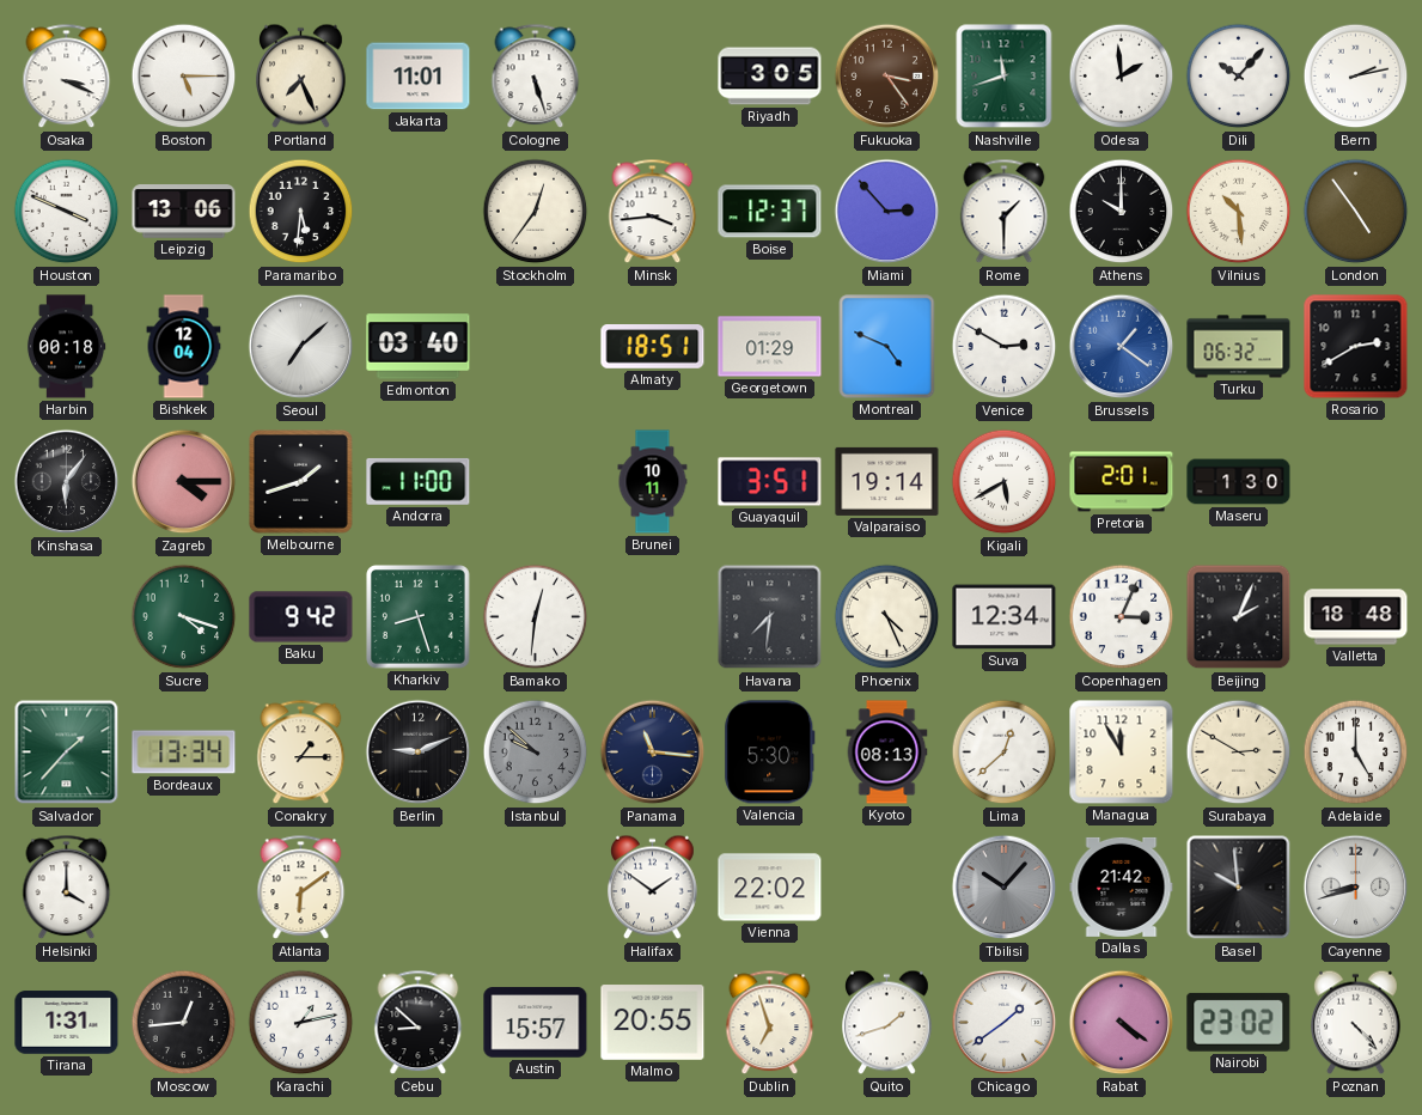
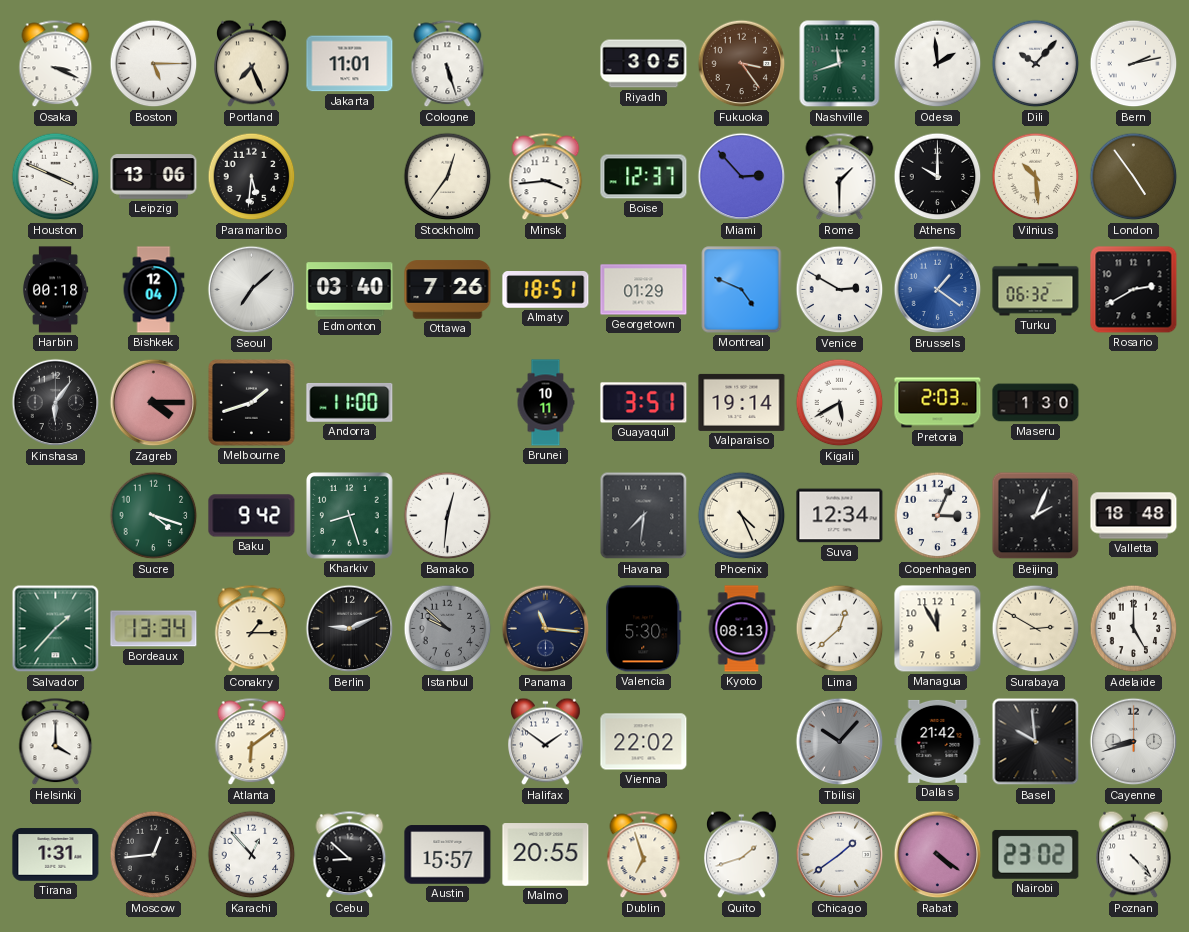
Ottawa: none -> 7:26 (448, 290)
Pretoria: 2:01 -> 2:03 (938, 403)
Karachi: 1:13 -> 12:53 (252, 855)
